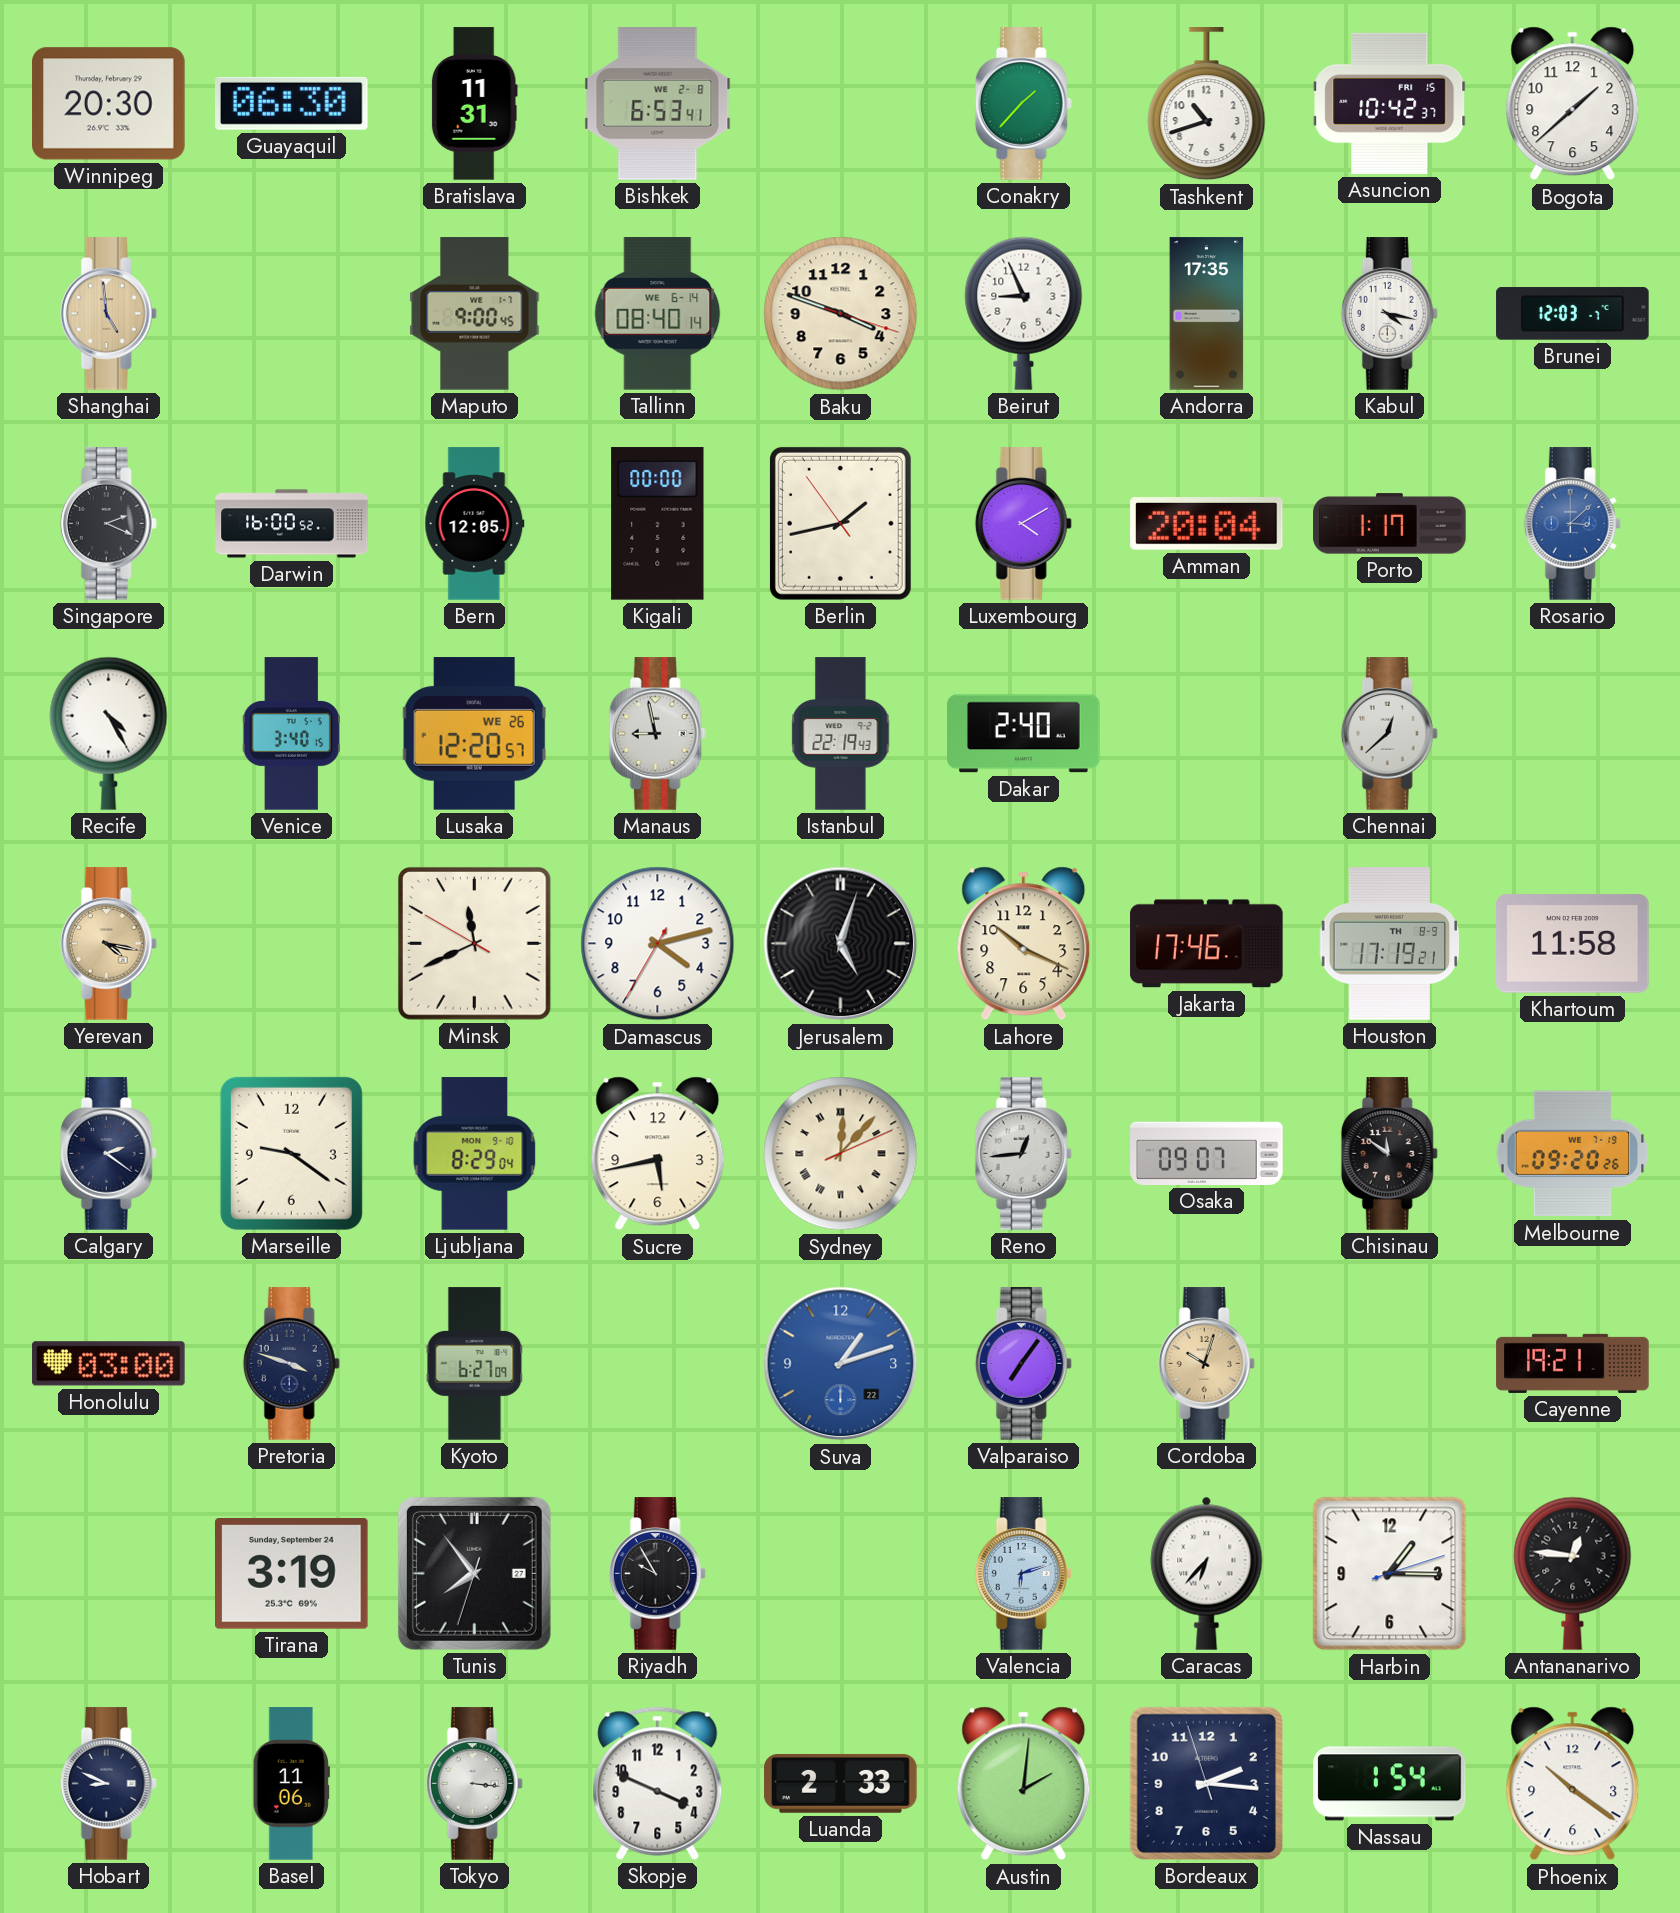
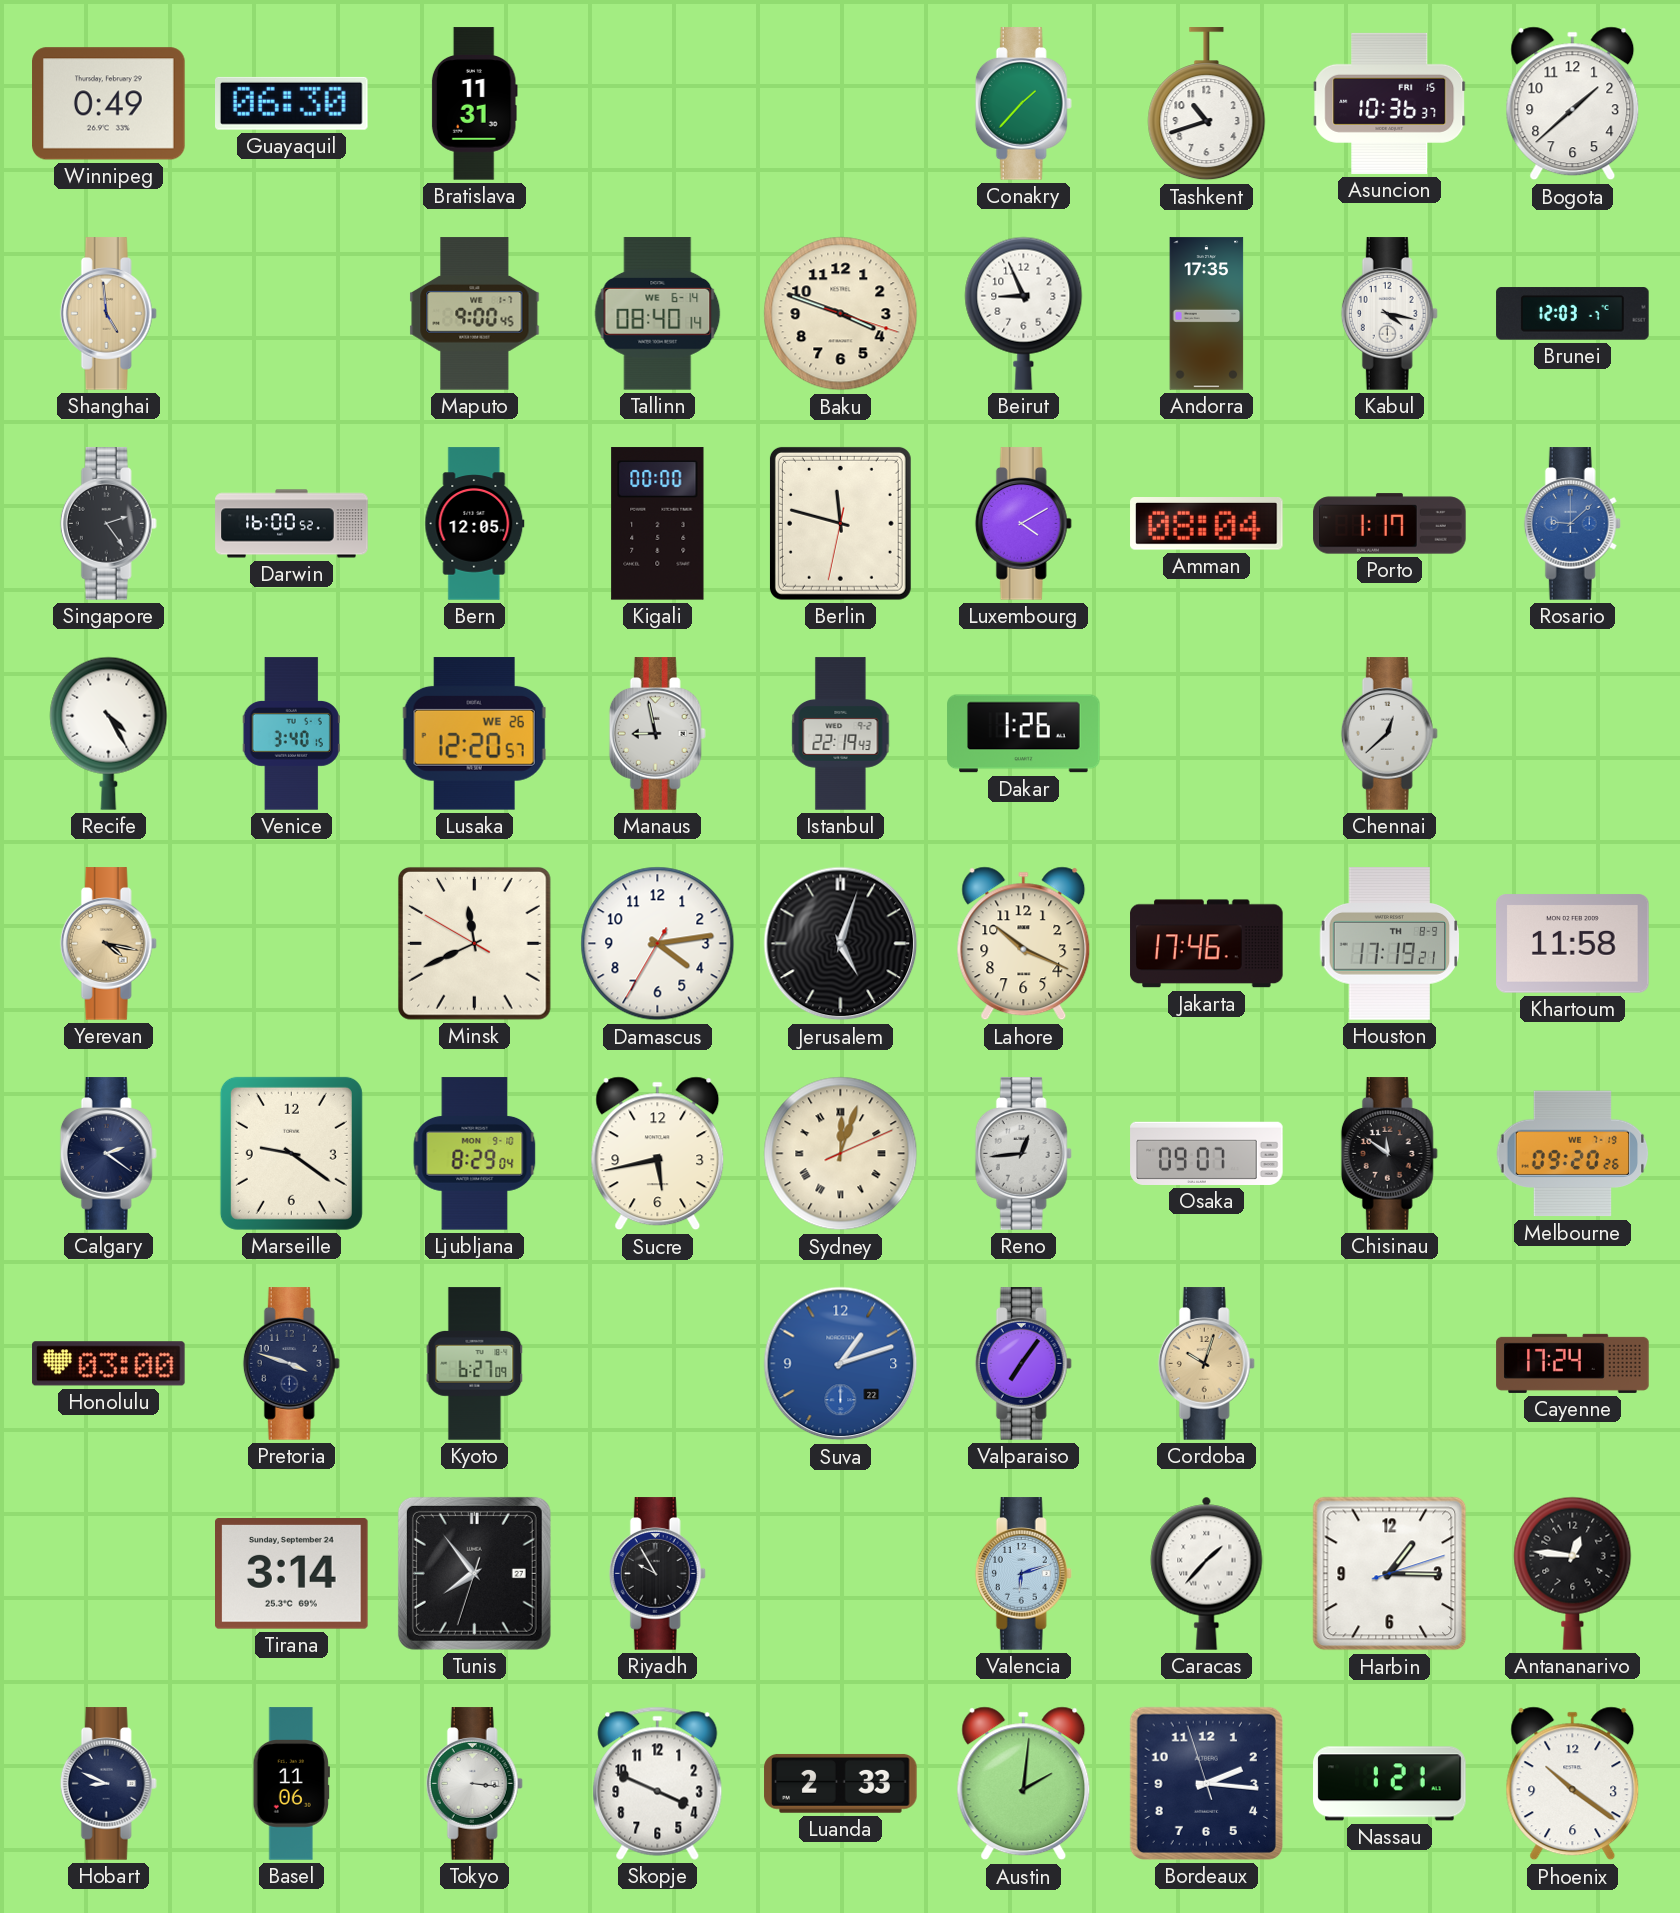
Winnipeg: 20:30 -> 0:49 (109, 104)
Bishkek: 6:53 -> none (658, 104)
Asuncion: 10:42 -> 10:36 (1390, 103)
Singapore: 2:19 -> 2:24 (108, 524)
Berlin: 1:42 -> 11:47 (840, 523)
Amman: 20:04 -> 08:04 (1207, 524)
Rosario: 3:08 -> 9:08 (1572, 524)
Dakar: 2:40 -> 1:26 (1024, 734)
Damascus: 4:12 -> 4:13 (658, 944)
Sydney: 12:07 -> 12:03 (841, 1154)
Cayenne: 19:21 -> 17:24 (1573, 1363)
Tirana: 3:19 -> 3:14 (292, 1574)
Caracas: 6:37 -> 1:37 (1207, 1573)
Nassau: 1:54 -> 1:21 (1390, 1784)
